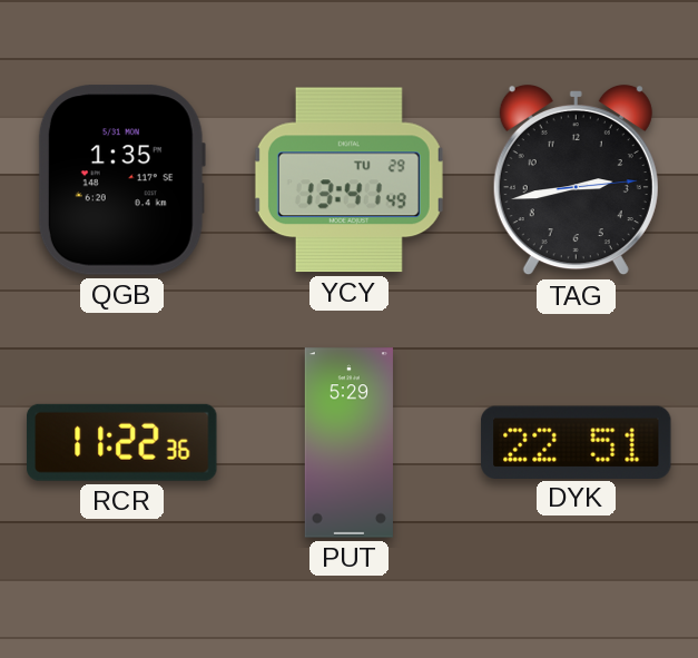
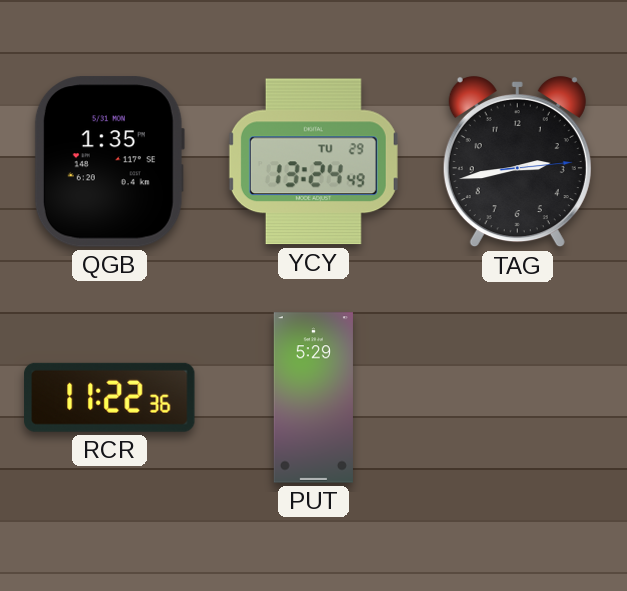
YCY: 13:41 -> 13:24 (313, 162)
DYK: 22:51 -> none (577, 442)
